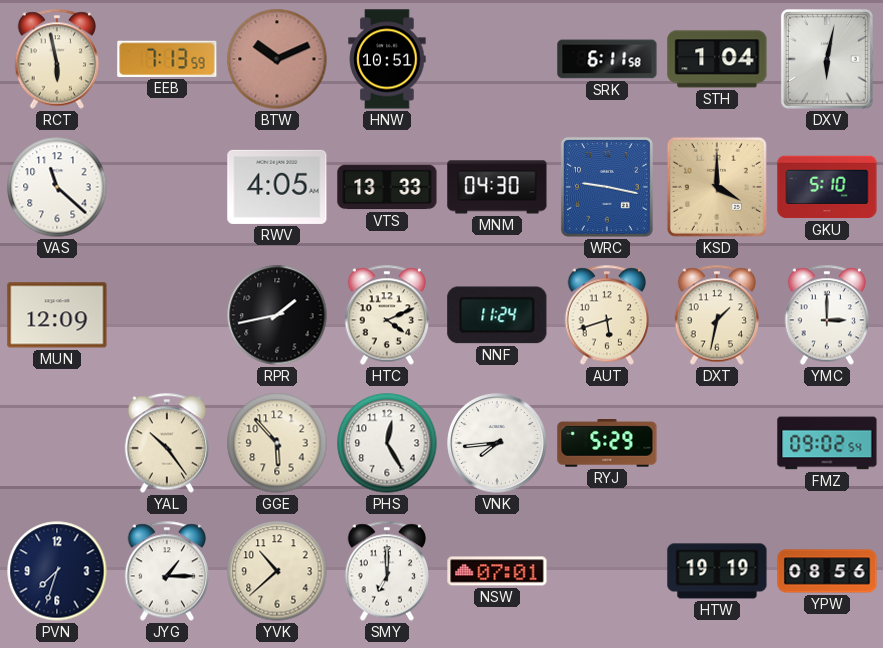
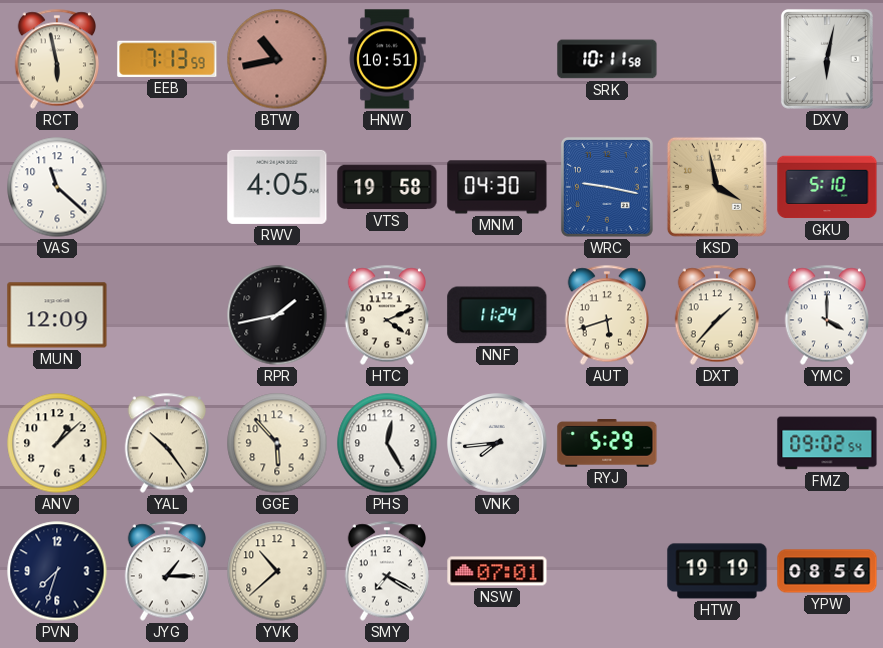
BTW: 10:11 -> 10:43 (277, 59)
SRK: 6:11 -> 10:11 (607, 59)
STH: 1:04 -> none (717, 59)
VTS: 13:33 -> 19:58 (387, 187)
KSD: 4:00 -> 3:58 (717, 187)
DXT: 1:32 -> 1:37 (717, 315)
YMC: 3:00 -> 4:00 (827, 315)
ANV: none -> 1:08 (57, 443)
SMY: 7:00 -> 7:20 (387, 571)
